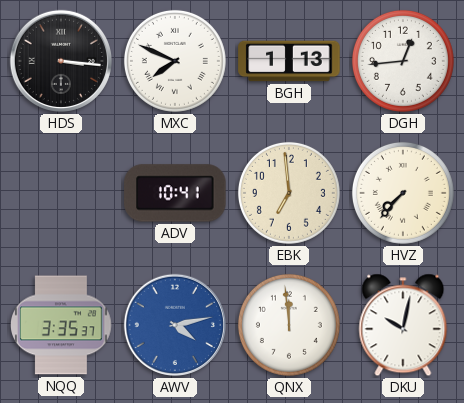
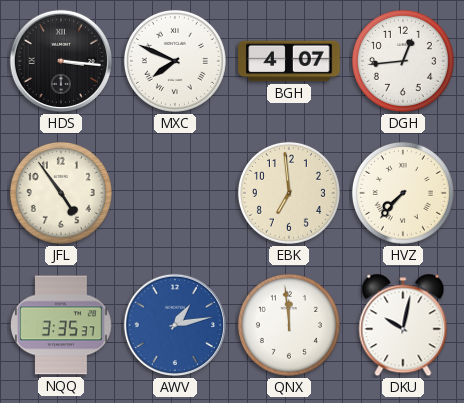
BGH: 1:13 -> 4:07 (289, 61)
JFL: none -> 4:54 (61, 193)
ADV: 10:41 -> none (175, 193)
AWV: 4:13 -> 1:13 (175, 325)
